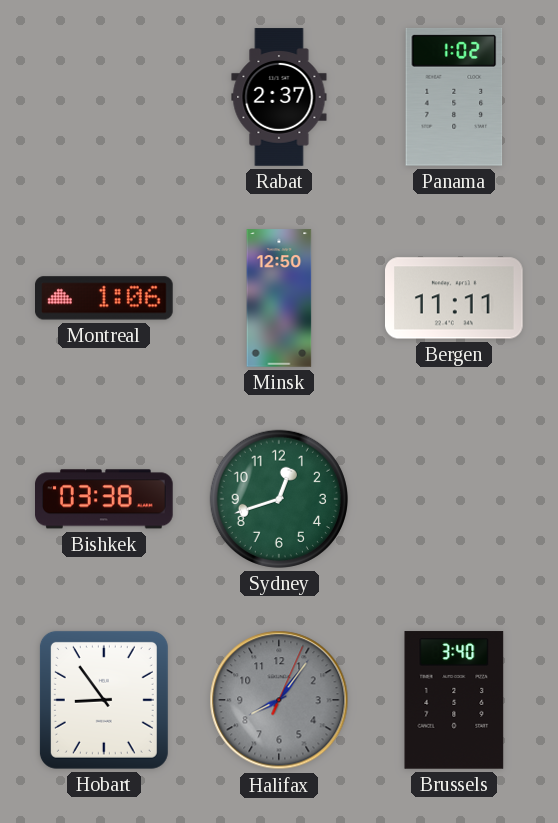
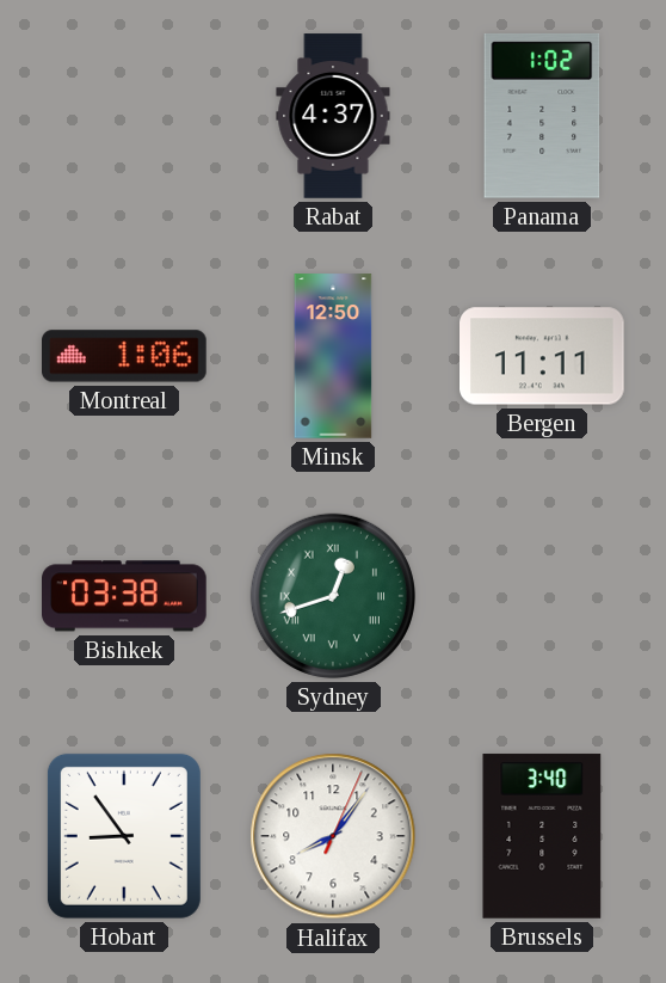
Rabat: 2:37 -> 4:37 (333, 116)
Sydney numerals: Arabic -> Roman (333, 596)
Halifax dial: grey -> white (333, 836)
